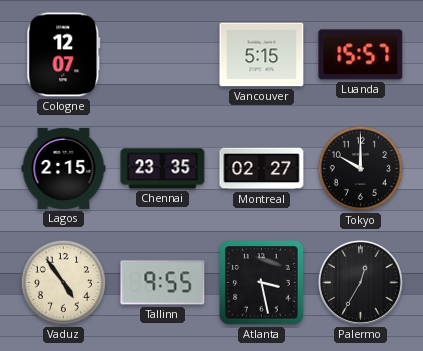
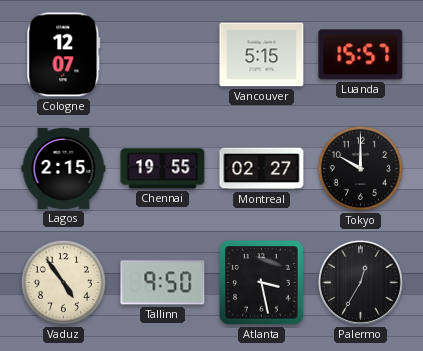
Chennai: 23:35 -> 19:55 (163, 169)
Tallinn: 9:55 -> 9:50 (163, 283)
